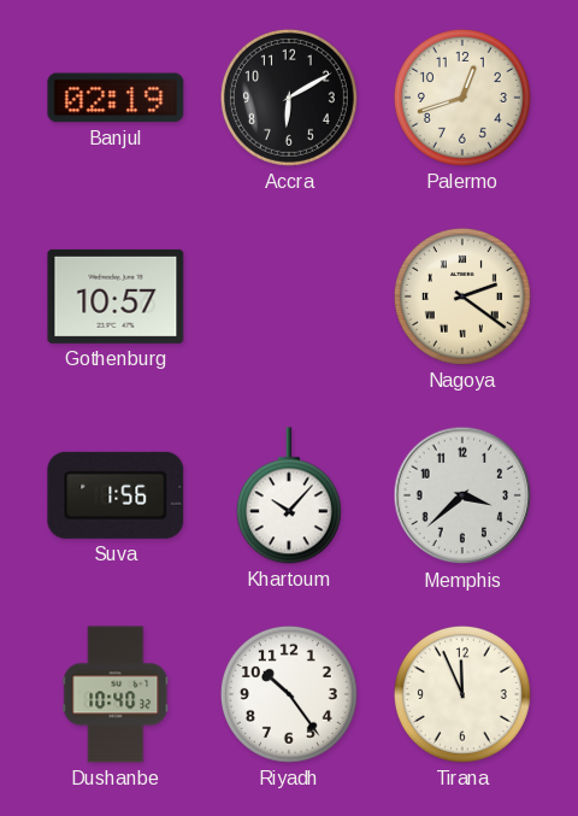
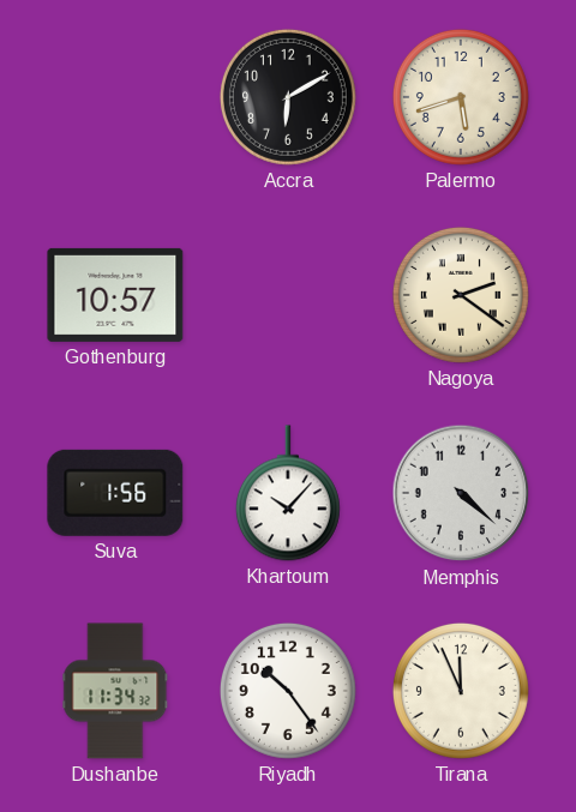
Banjul: 02:19 -> none (116, 98)
Palermo: 12:42 -> 5:42 (461, 97)
Memphis: 3:38 -> 4:22 (461, 493)
Dushanbe: 10:40 -> 11:34 (115, 691)
